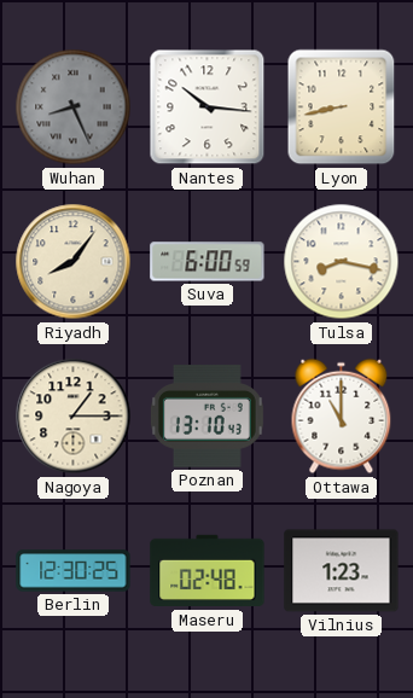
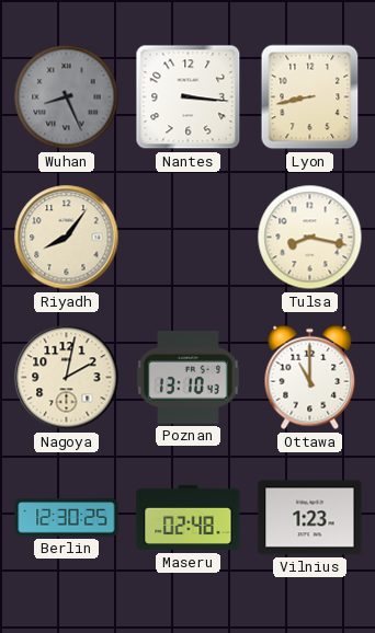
Nantes: 10:16 -> 3:16 (189, 97)
Suva: 6:00 -> none (208, 262)
Nagoya: 1:15 -> 2:02 (67, 378)
